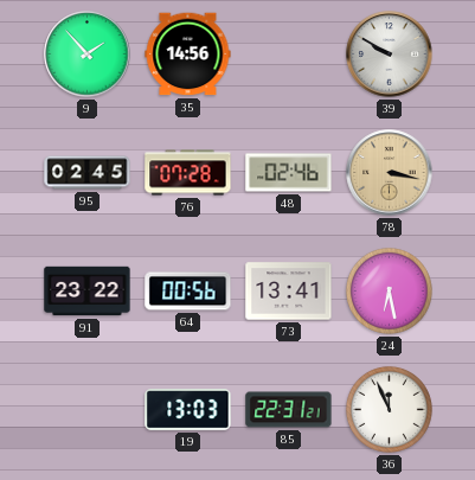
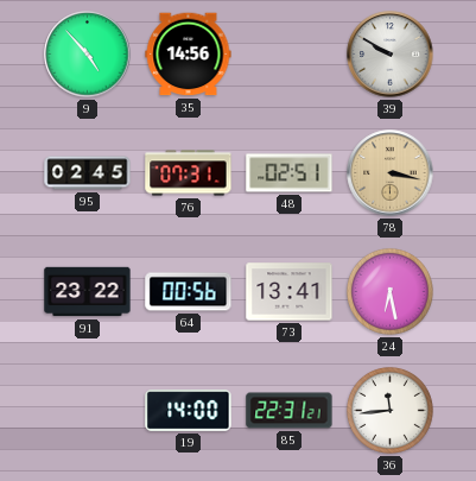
9: 1:53 -> 4:53 (88, 55)
76: 07:28 -> 07:31 (189, 173)
48: 02:46 -> 02:51 (290, 173)
19: 13:03 -> 14:00 (189, 411)
36: 11:56 -> 11:44 (389, 410)
